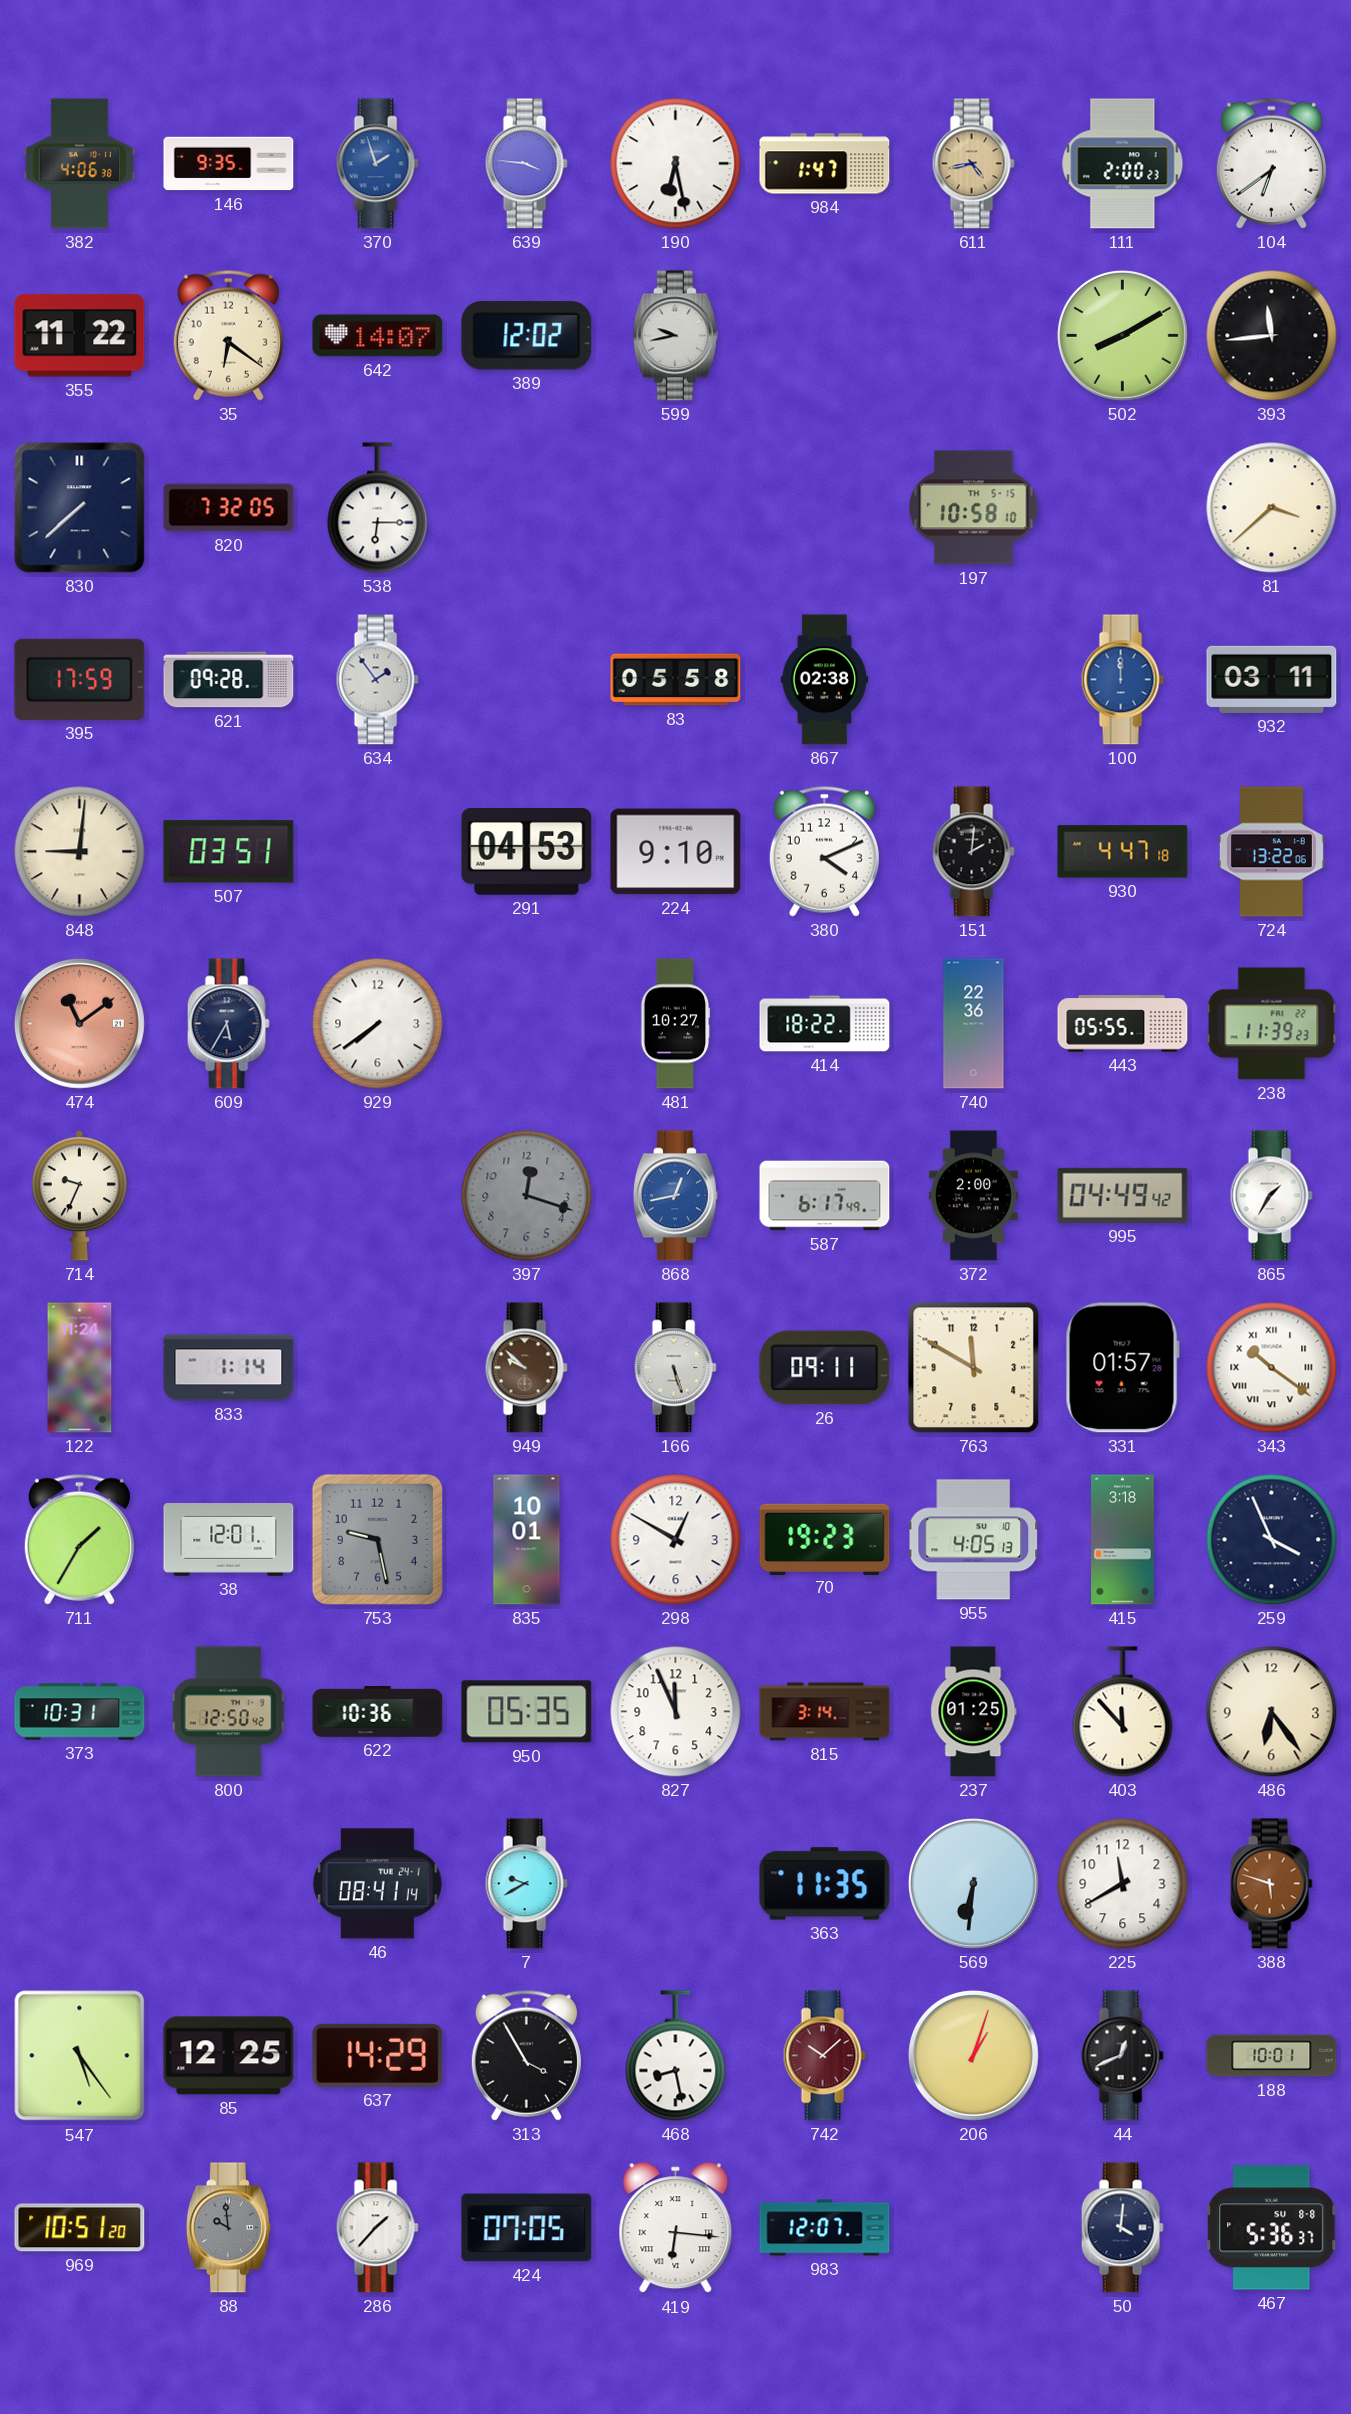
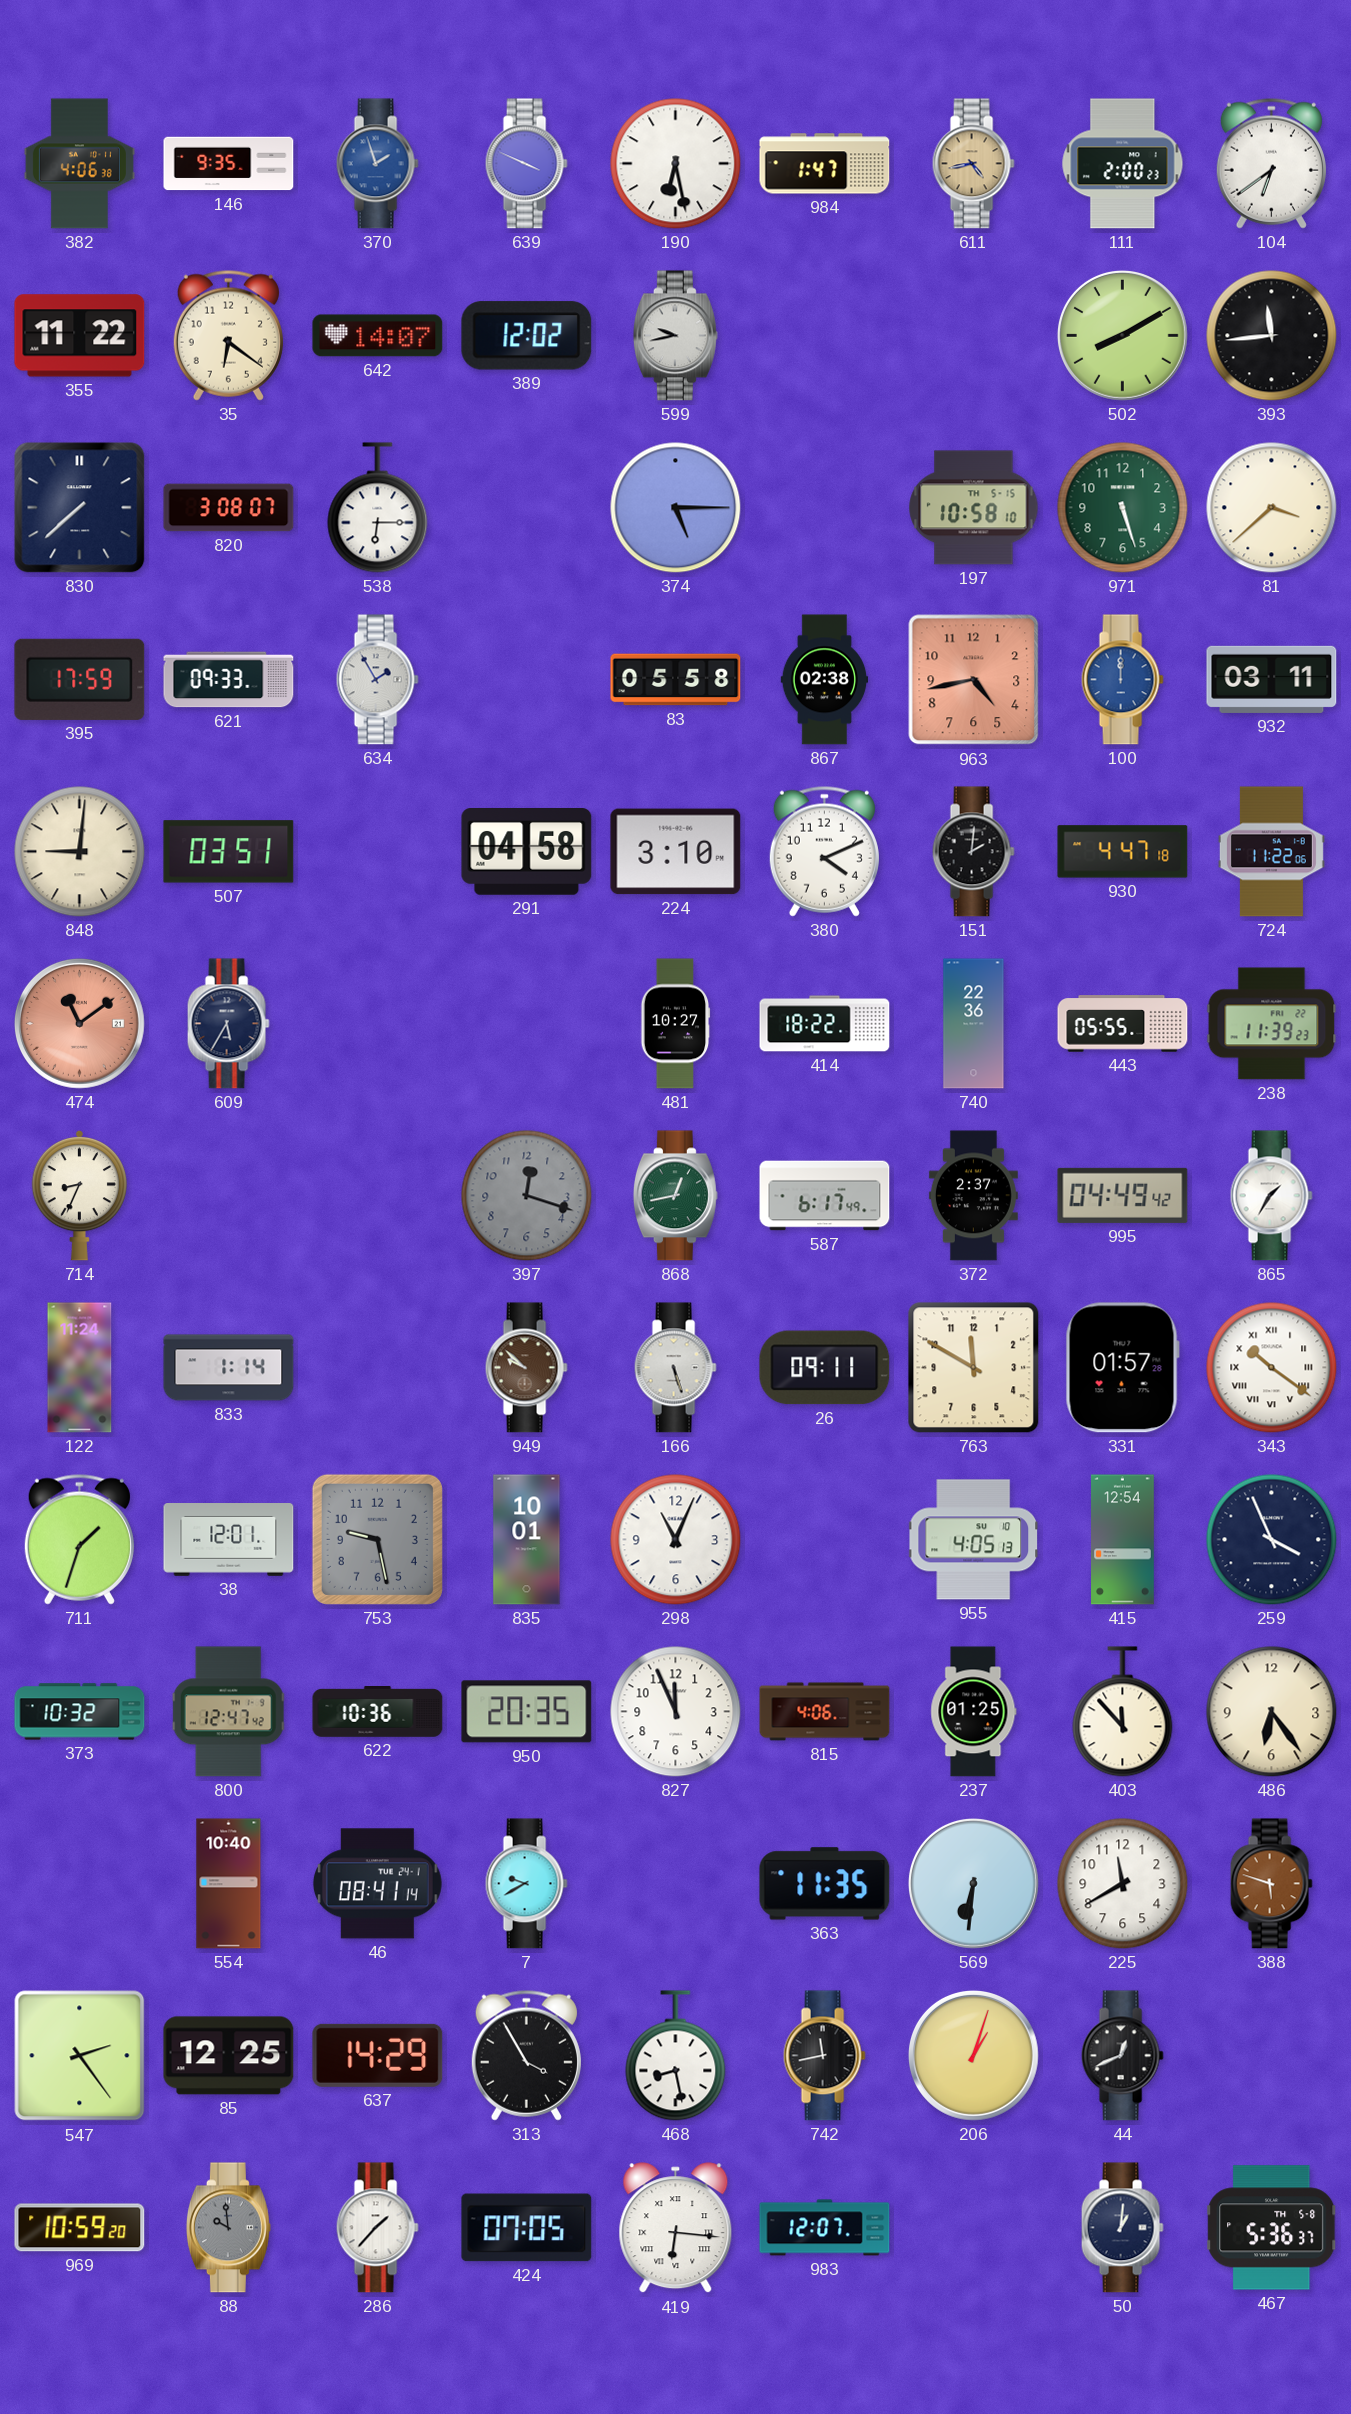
639: 3:46 -> 3:49 (526, 164)
820: 7:32 -> 3:08 (229, 508)
374: none -> 5:15 (676, 508)
971: none -> 5:27 (1123, 508)
621: 09:28 -> 09:33 (229, 680)
634: 1:54 -> 1:55 (377, 680)
963: none -> 4:43 (974, 680)
291: 04:53 -> 04:58 (527, 852)
224: 9:10 -> 3:10 (676, 852)
724: 13:22 -> 11:22 (1271, 852)
929: 7:39 -> none (378, 1024)
714: 9:34 -> 8:34 (79, 1195)
868 dial: blue -> green (675, 1196)
372: 2:00 -> 2:37 (973, 1196)
711: 1:35 -> 1:33 (79, 1539)
298: 12:50 -> 11:04 (676, 1540)
70: 19:23 -> none (825, 1539)
415: 3:18 -> 12:54 (1123, 1540)
373: 10:31 -> 10:32 (80, 1712)
800: 12:50 -> 12:47 (229, 1712)
950: 05:35 -> 20:35 (527, 1712)
815: 3:14 -> 4:06 (825, 1712)
554: none -> 10:40 (229, 1884)
547: 5:24 -> 2:24 (80, 2056)
742: 10:08 -> 11:43 (824, 2056)
742 dial: burgundy -> black (824, 2056)
188: 10:01 -> none (1272, 2056)
969: 10:51 -> 10:59 (80, 2228)
50: 4:01 -> 1:01 (1122, 2228)
467 date: SU 8-8 -> TH 5-8 (1272, 2228)
